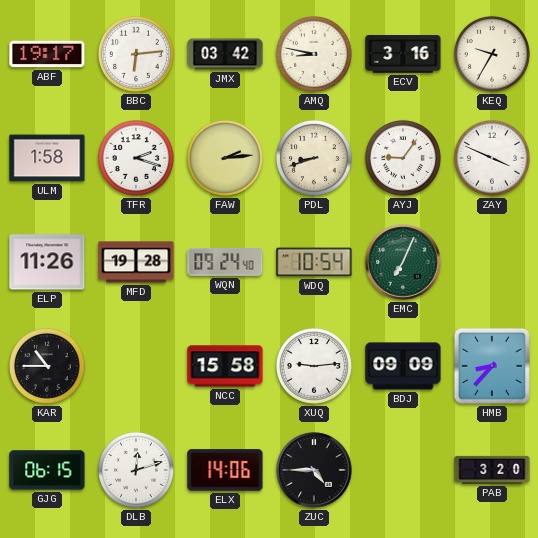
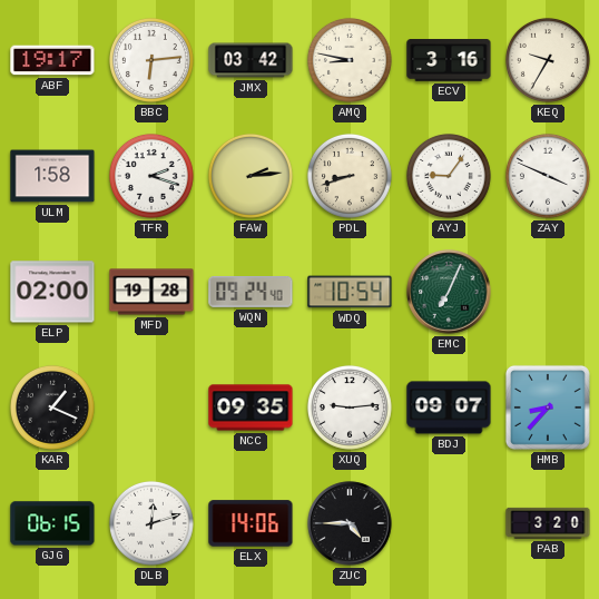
ELP: 11:26 -> 02:00 (52, 292)
KAR: 10:45 -> 1:19 (52, 407)
NCC: 15:58 -> 09:35 (251, 407)
BDJ: 09:09 -> 09:07 (449, 407)
